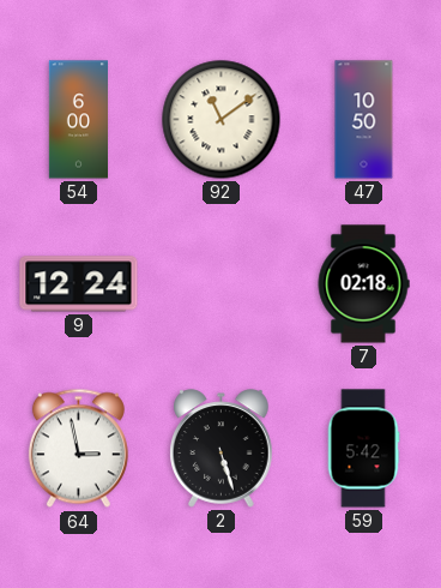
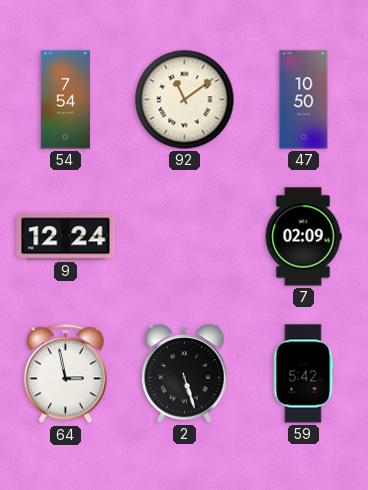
54: 6:00 -> 7:54 (65, 100)
7: 02:18 -> 02:09 (303, 237)
